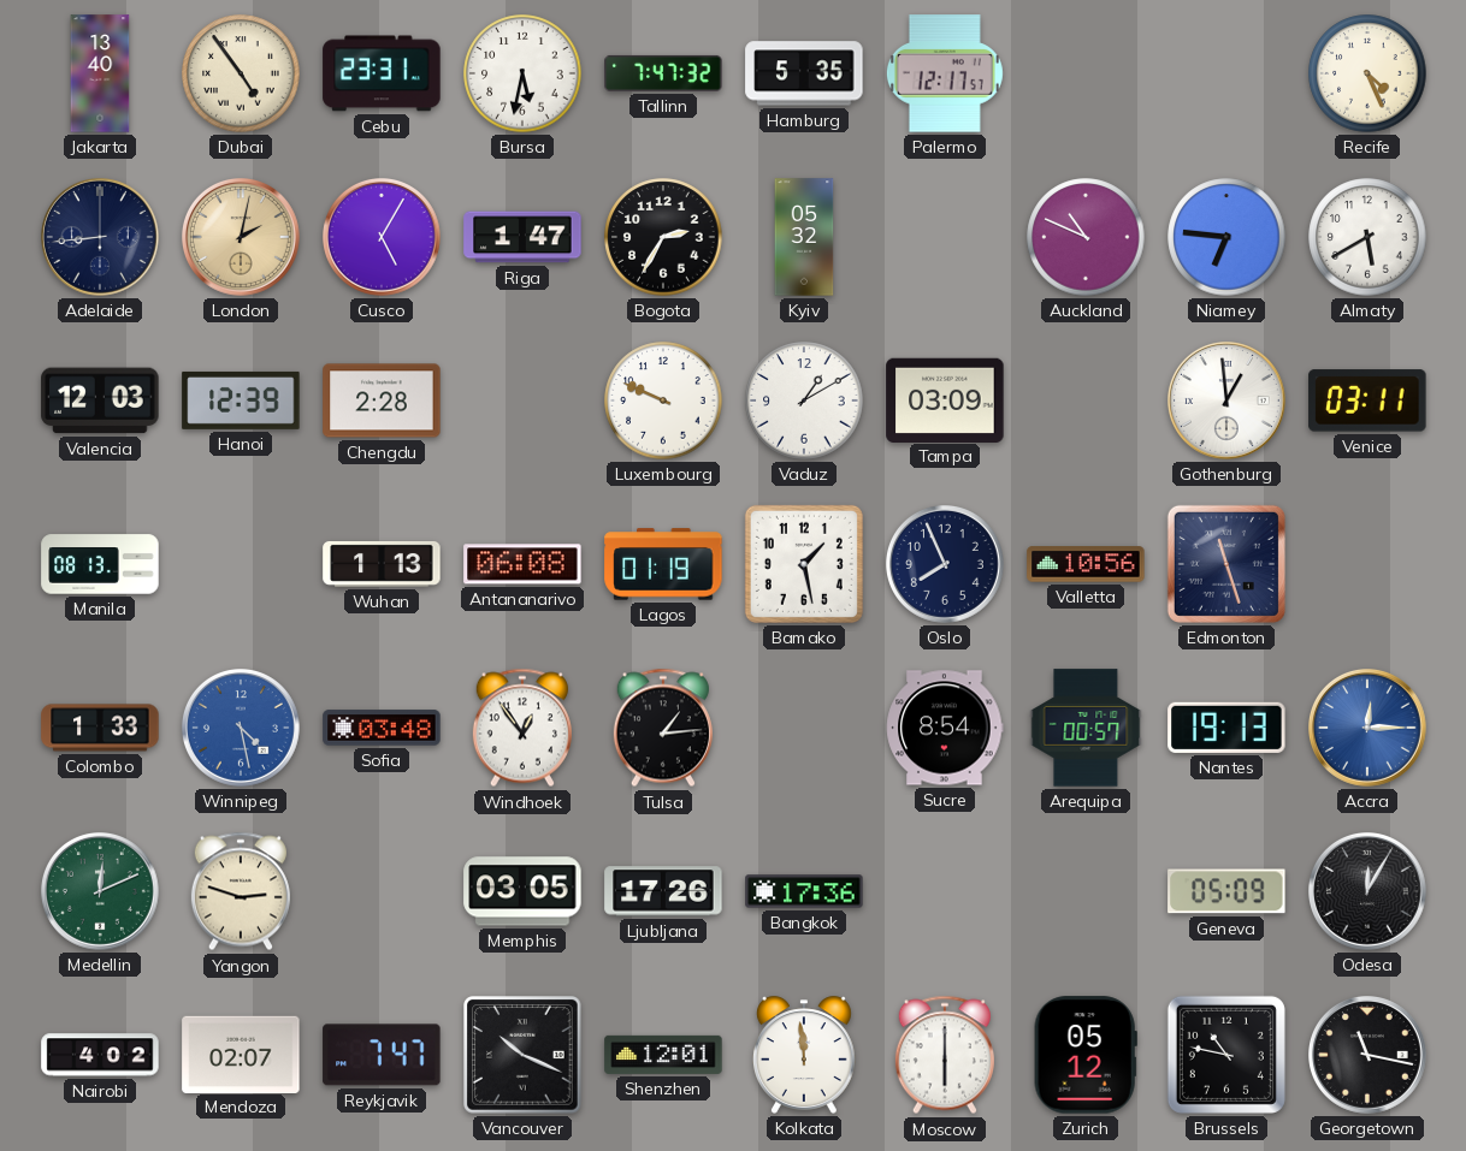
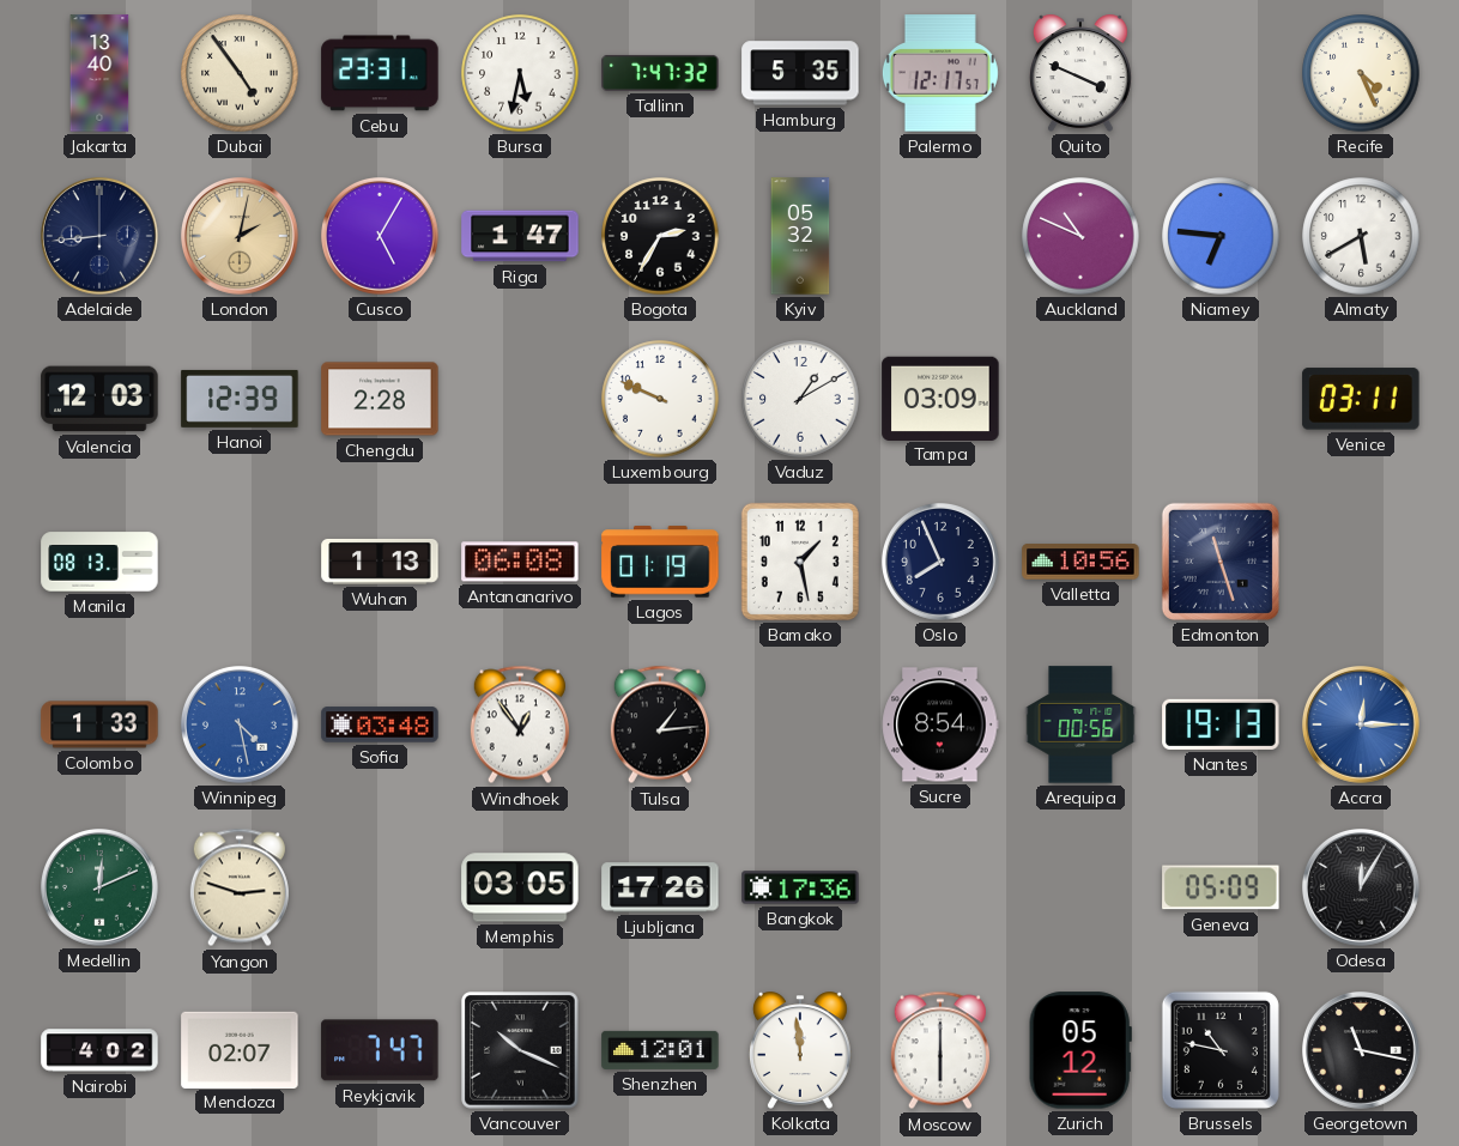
Quito: none -> 3:49 (1080, 73)
Gothenburg: 12:59 -> none (1228, 402)
Arequipa: 00:57 -> 00:56 (1080, 724)
